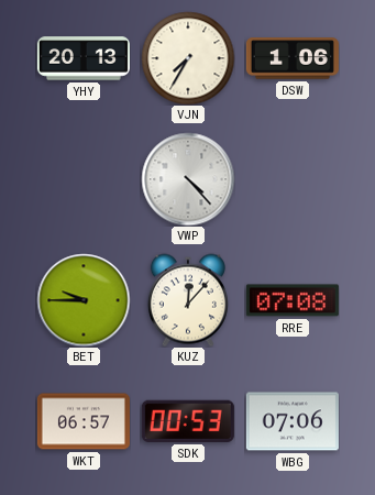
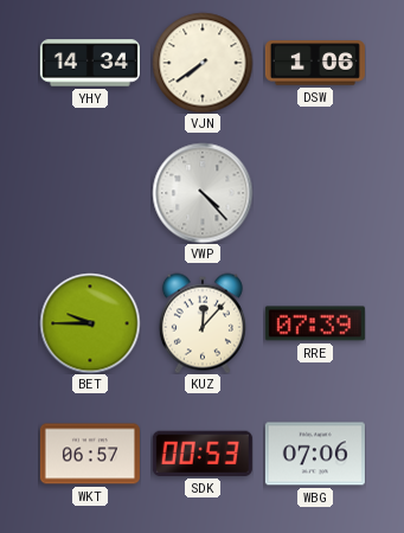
YHY: 20:13 -> 14:34 (90, 63)
VJN: 7:35 -> 7:39 (203, 63)
RRE: 07:08 -> 07:39 (315, 323)
